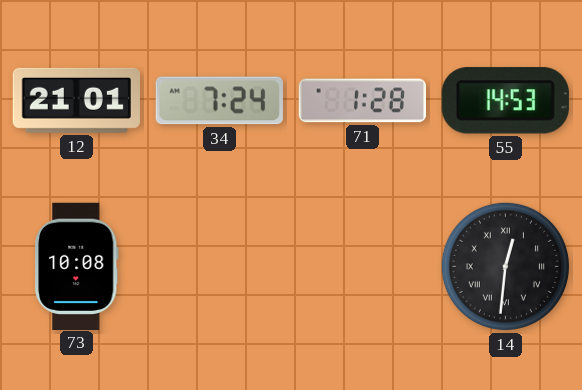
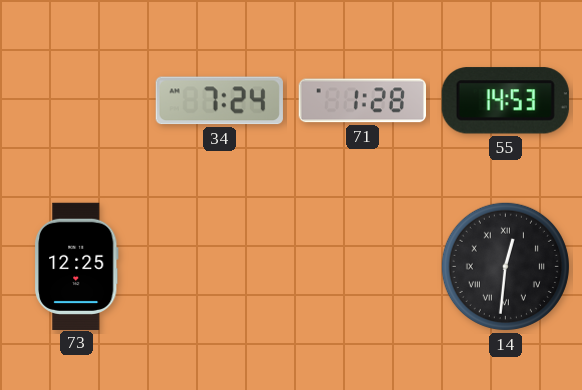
12: 21:01 -> none (76, 100)
73: 10:08 -> 12:25 (77, 266)
